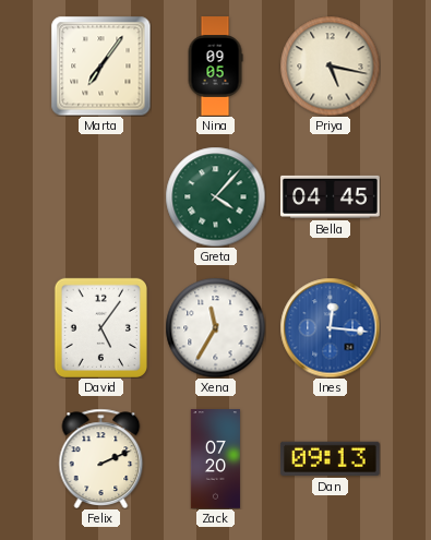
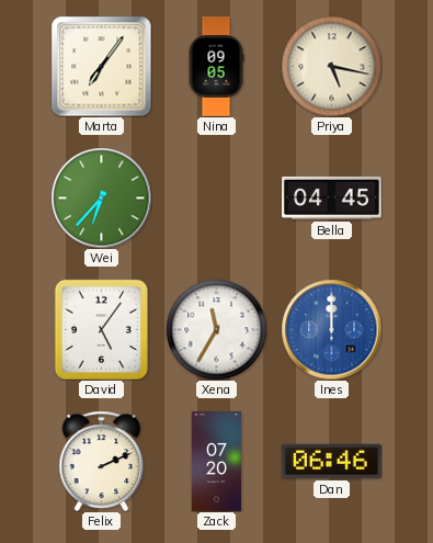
Wei: none -> 6:37 (101, 197)
Greta: 4:07 -> none (215, 196)
Ines: 12:16 -> 12:00 (331, 329)
Dan: 09:13 -> 06:46 (331, 461)
